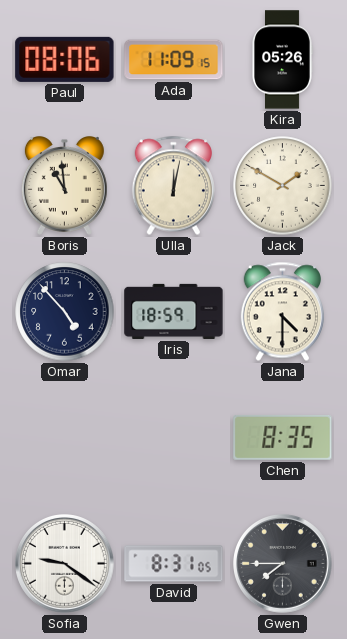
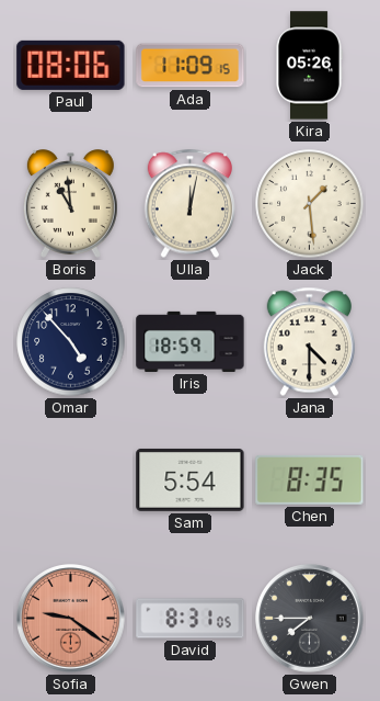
Jack: 1:50 -> 1:29 (310, 204)
Sam: none -> 5:54 (191, 479)
Sofia dial: white -> salmon (71, 619)
